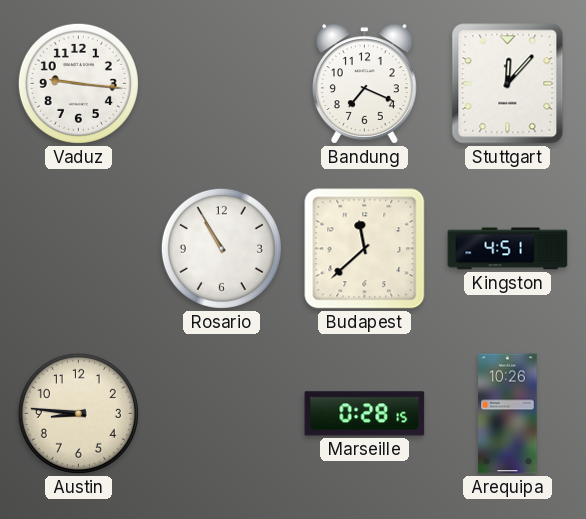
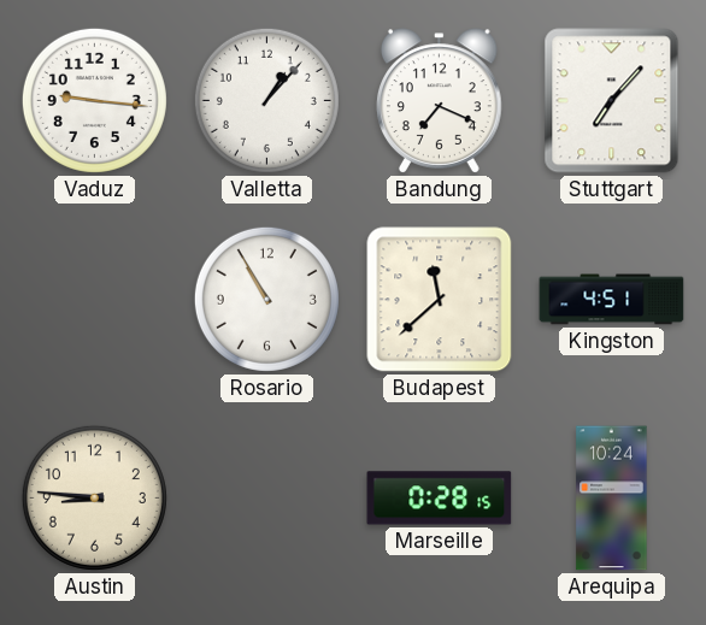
Valletta: none -> 1:07 (266, 100)
Stuttgart: 12:07 -> 7:07 (612, 101)
Arequipa: 10:26 -> 10:24 (612, 499)
